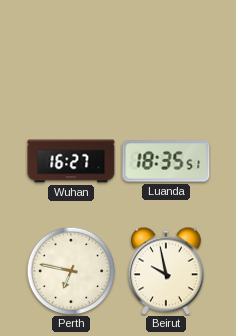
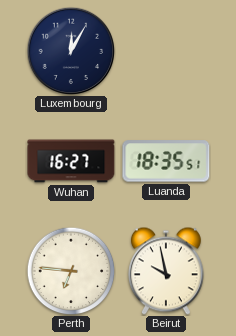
Luxembourg: none -> 12:05 (71, 51)
Perth: 6:47 -> 6:46 (71, 271)
